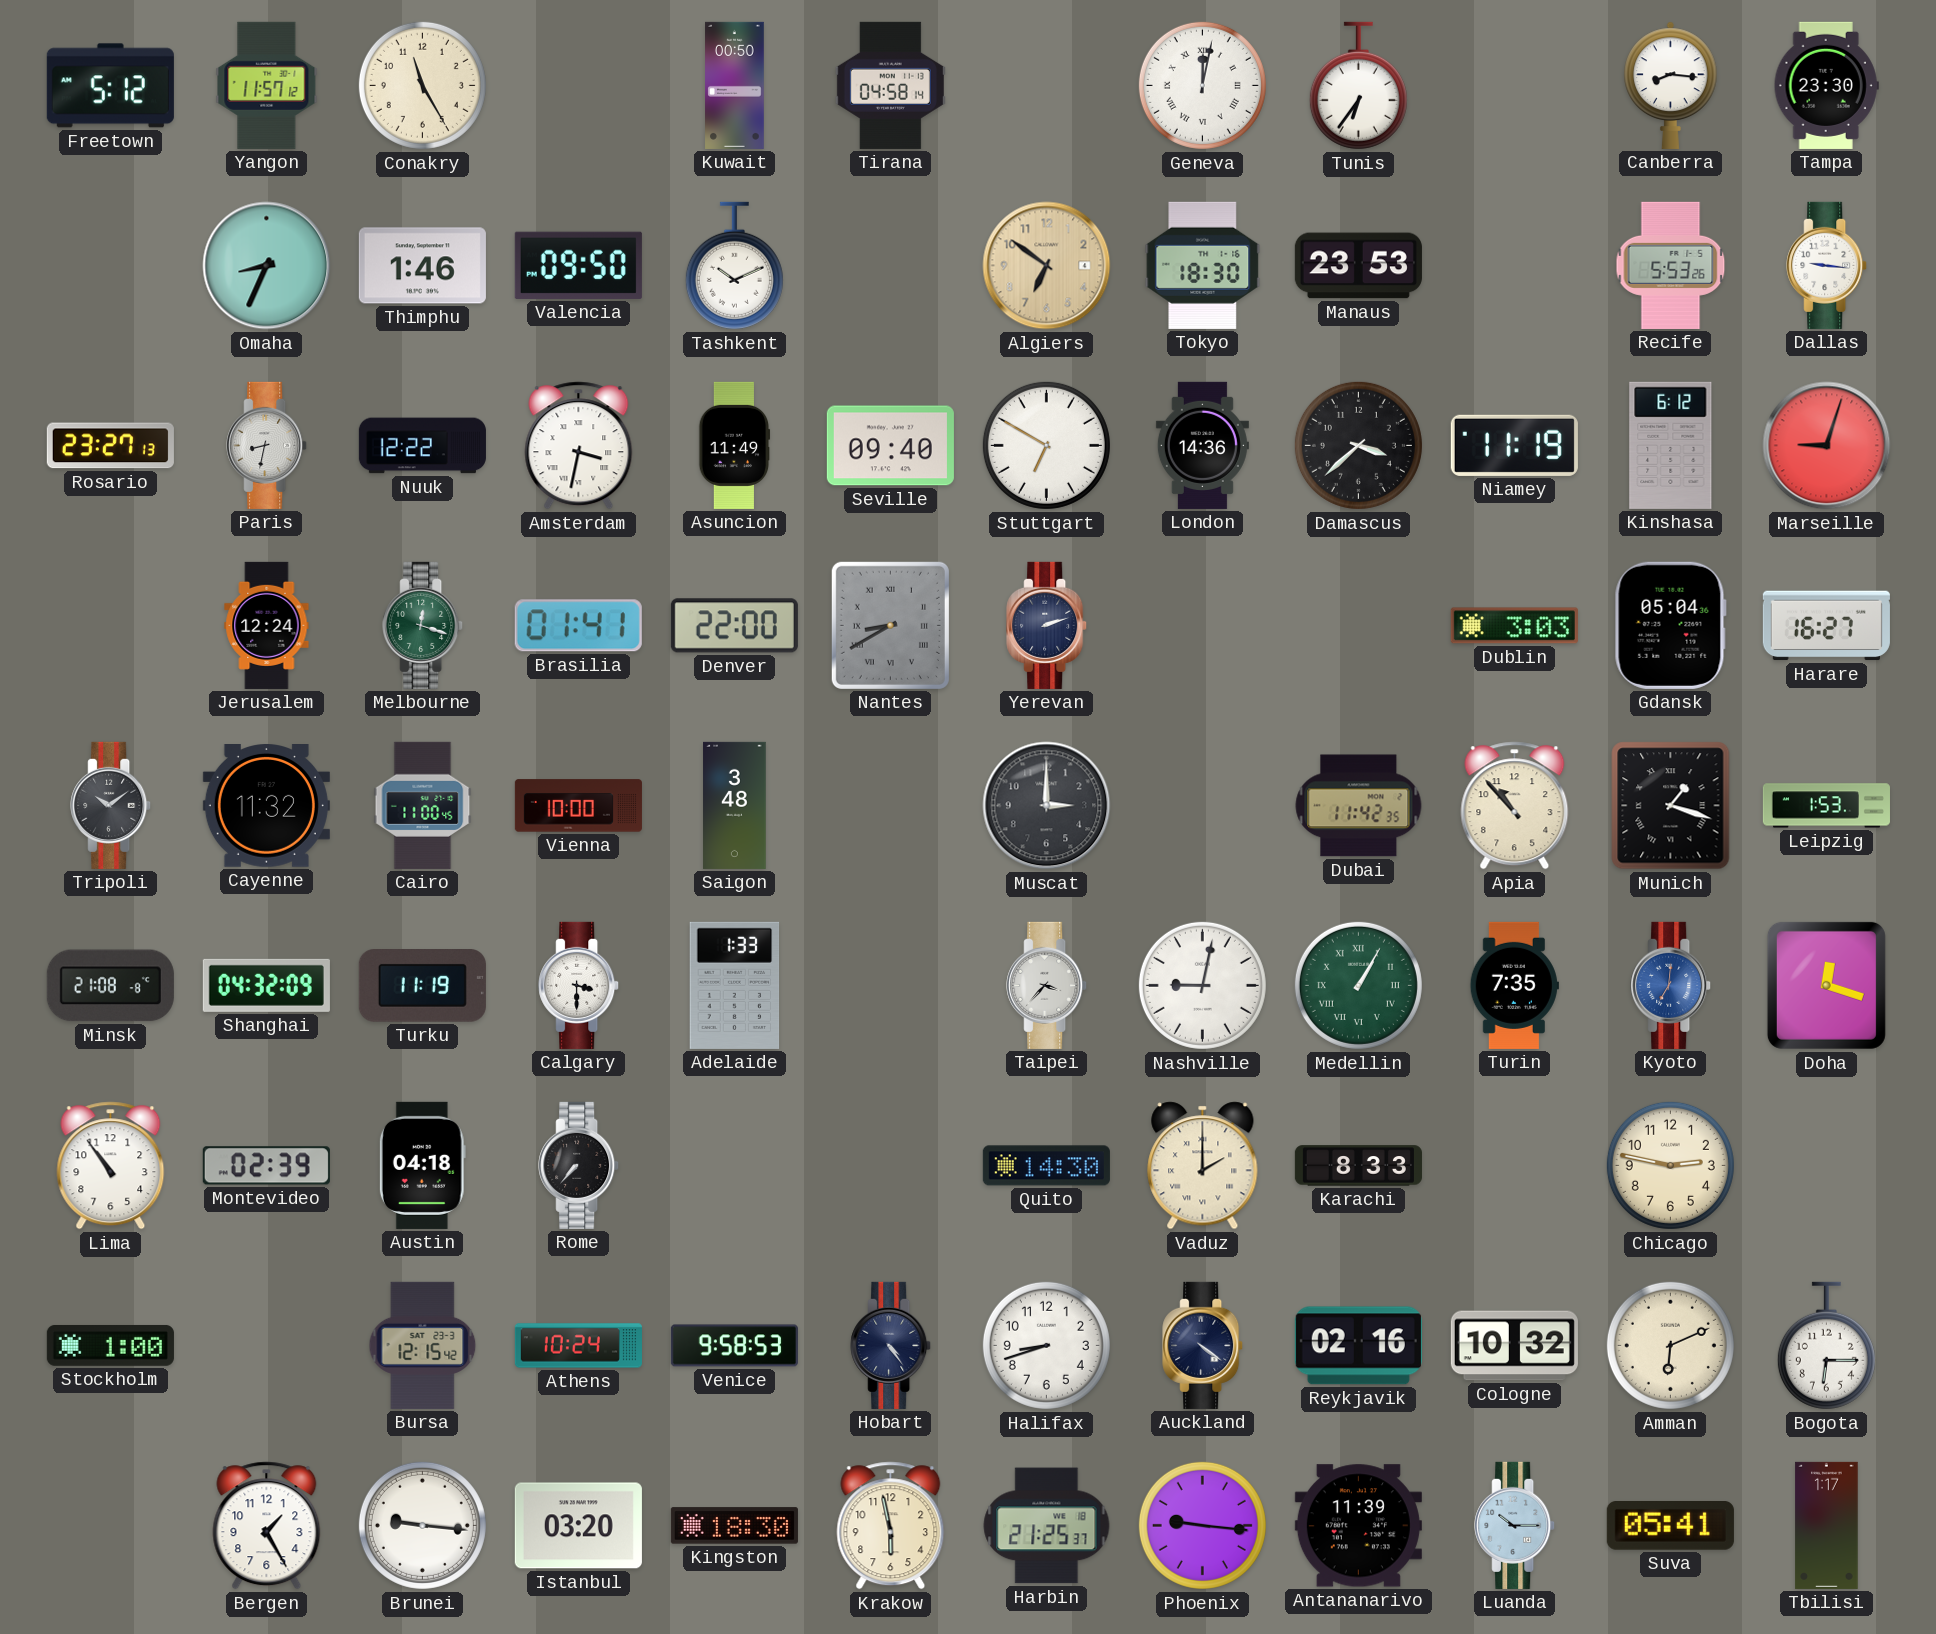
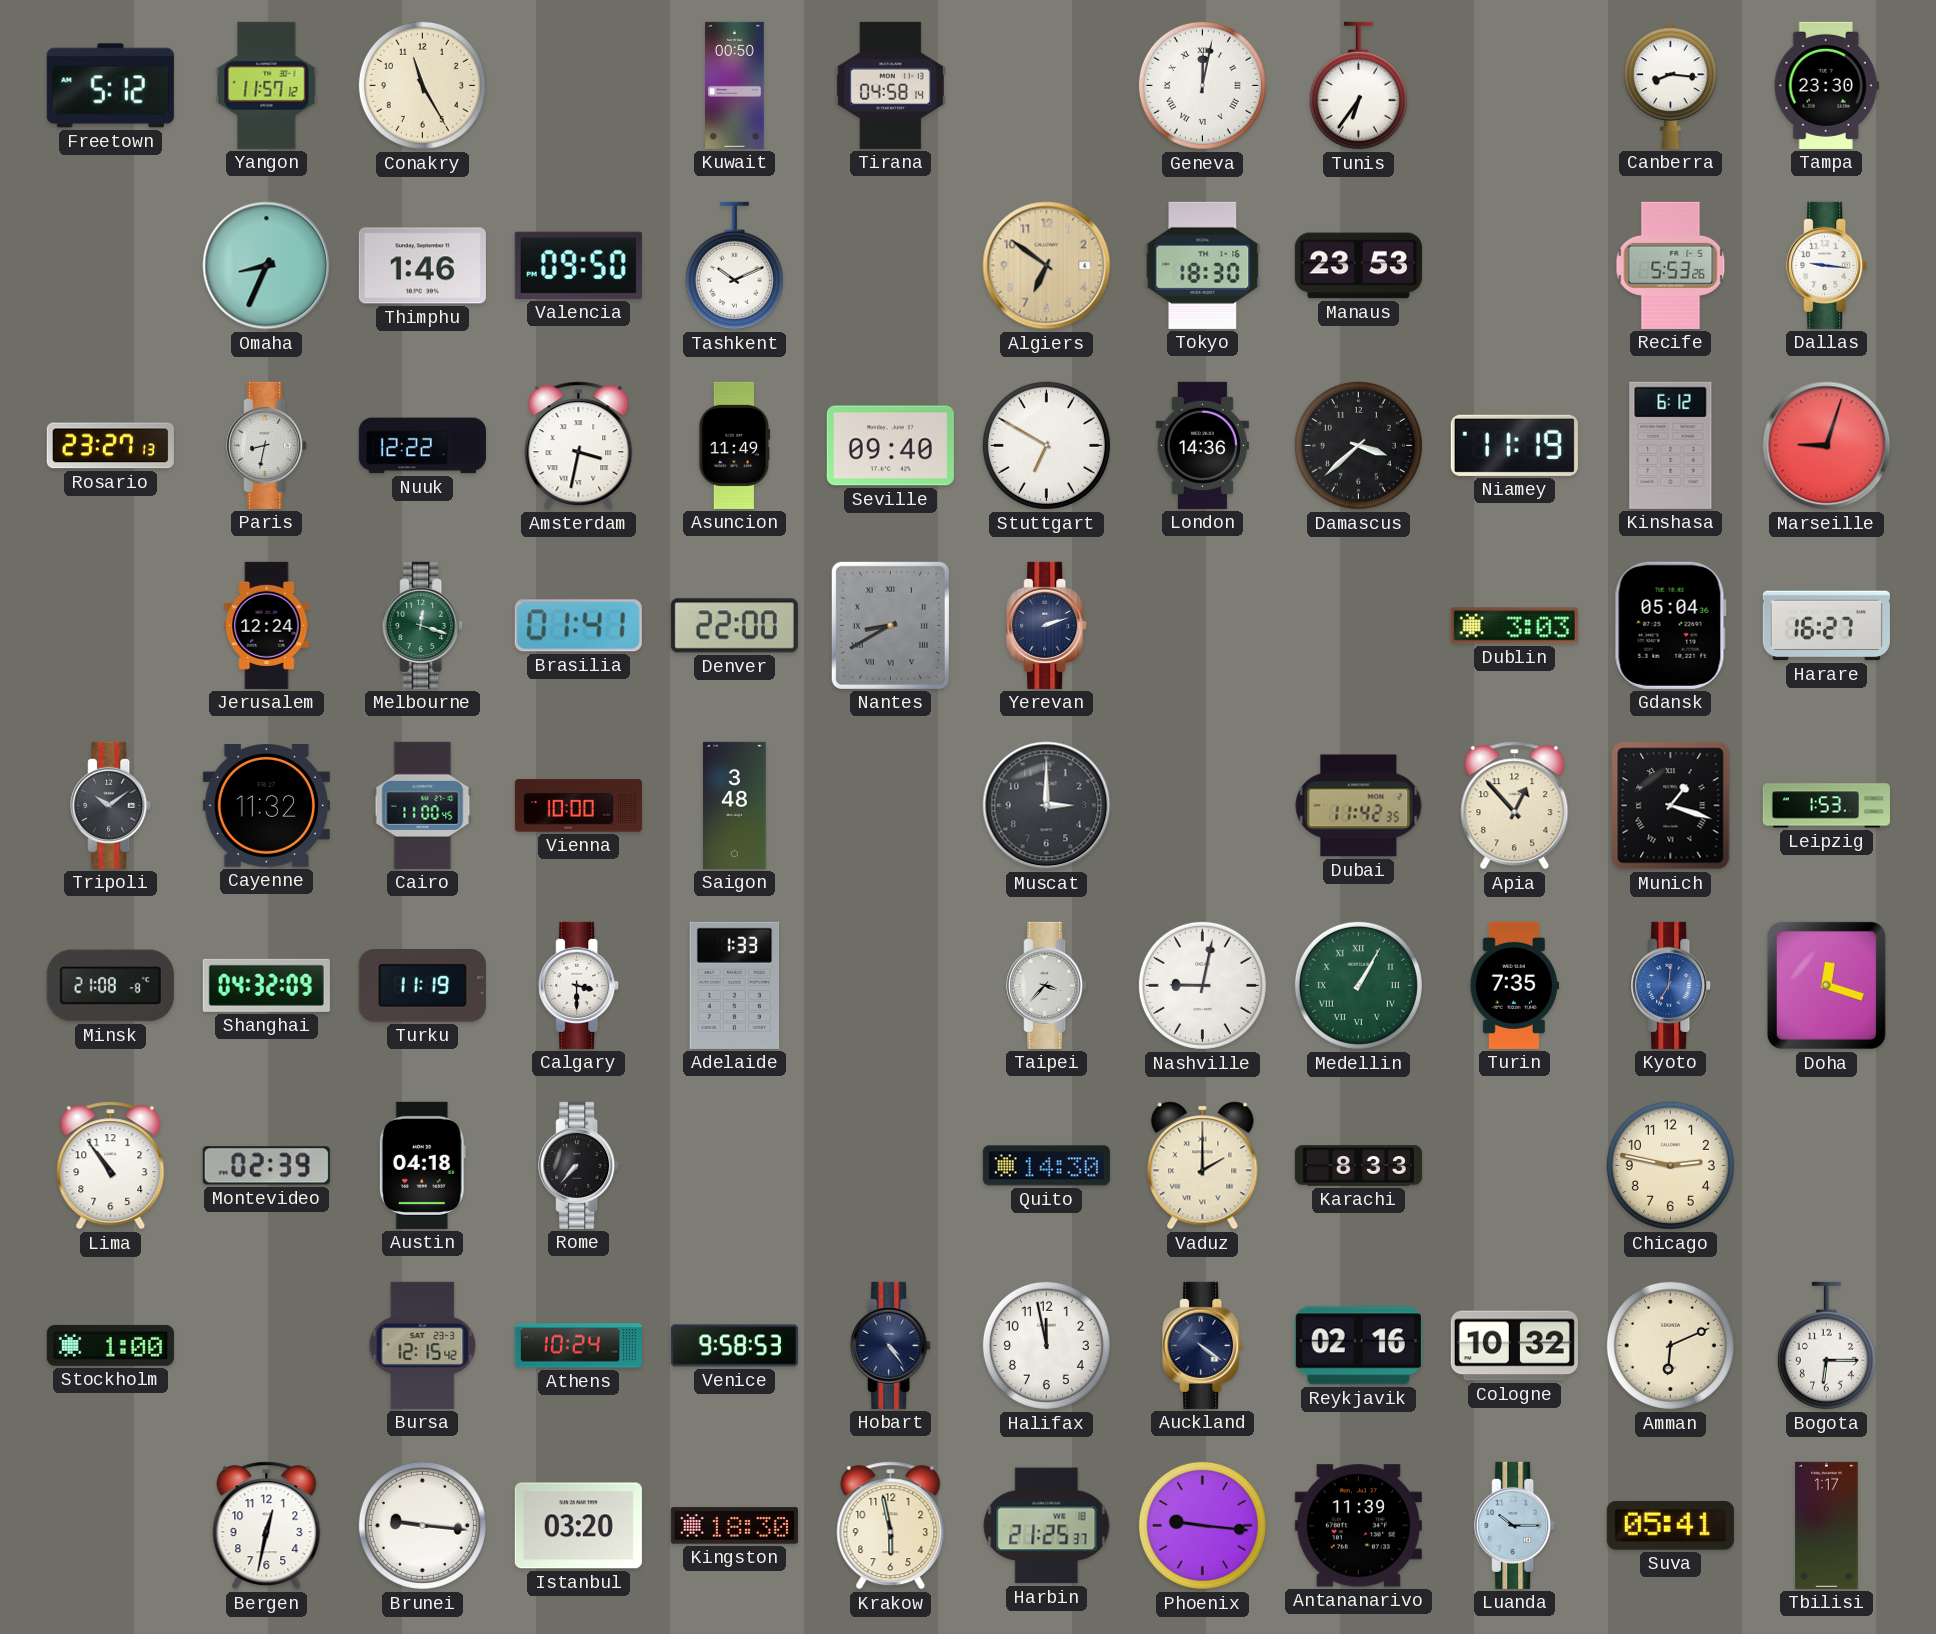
Apia: 10:53 -> 12:53 (1515, 806)
Halifax: 8:42 -> 11:58 (1046, 1345)
Bergen: 1:25 -> 12:32 (267, 1526)
